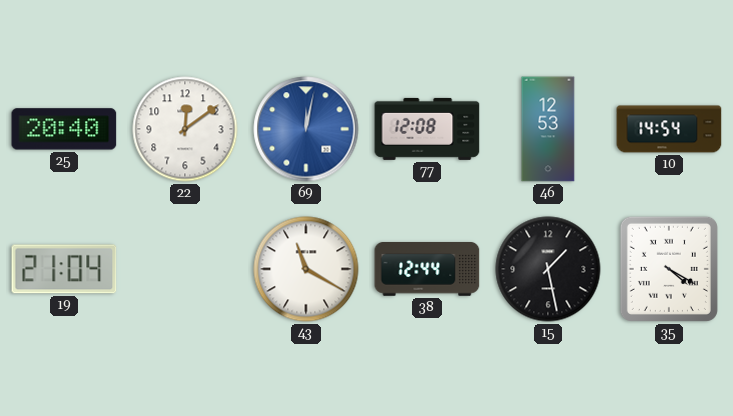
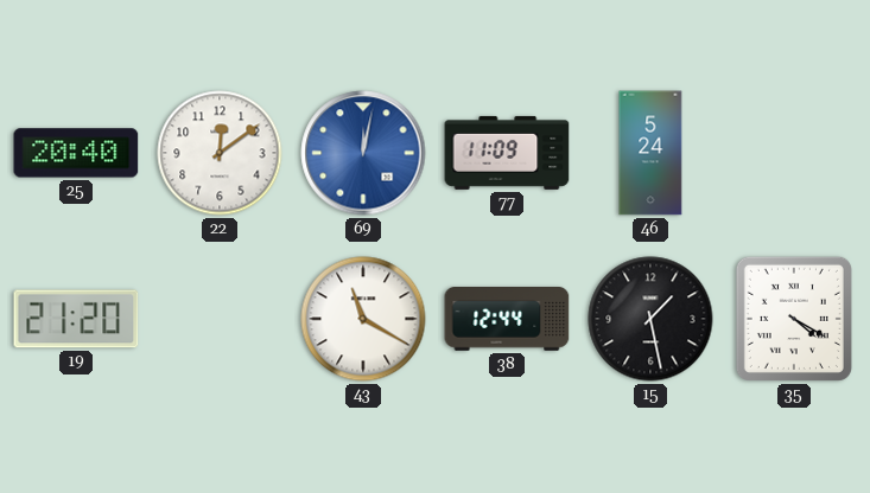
77: 12:08 -> 11:09 (507, 153)
46: 12:53 -> 5:24 (650, 153)
10: 14:54 -> none (669, 129)
19: 21:04 -> 21:20 (76, 319)
